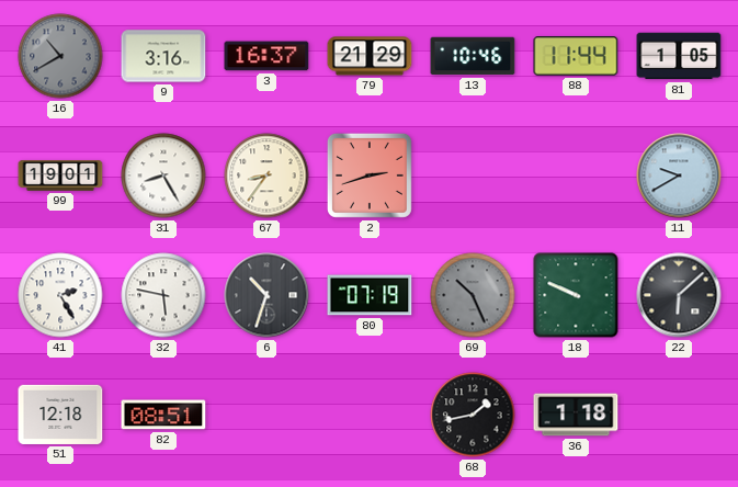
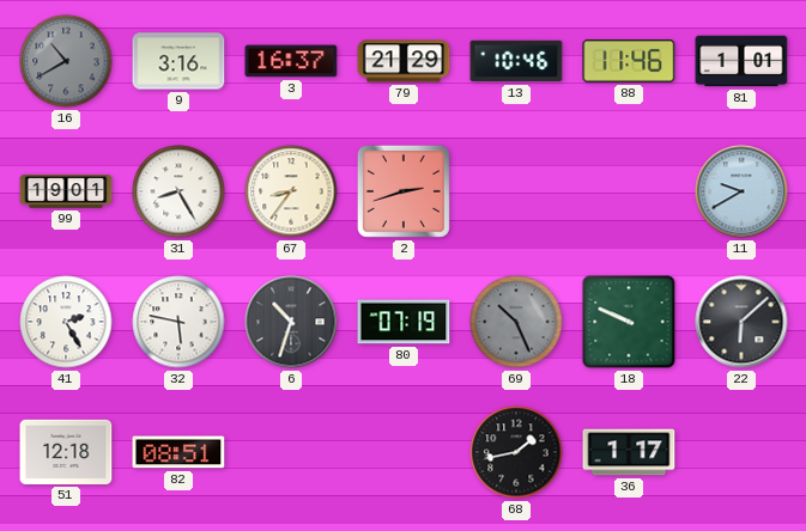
88: 11:44 -> 11:46 (629, 61)
81: 1:05 -> 1:01 (741, 61)
36: 1:18 -> 1:17 (629, 452)
